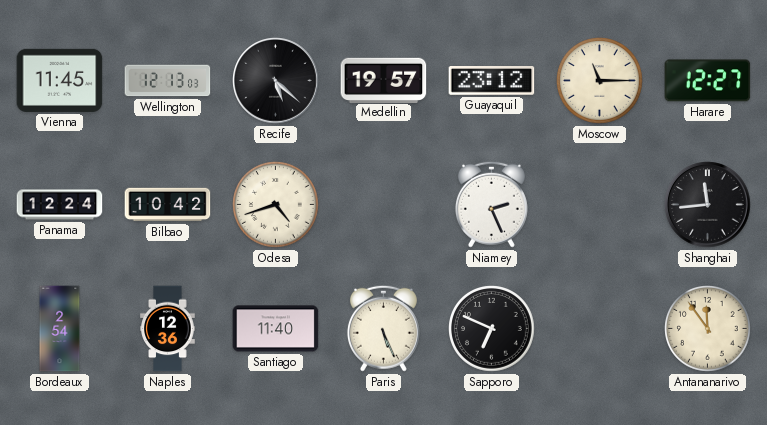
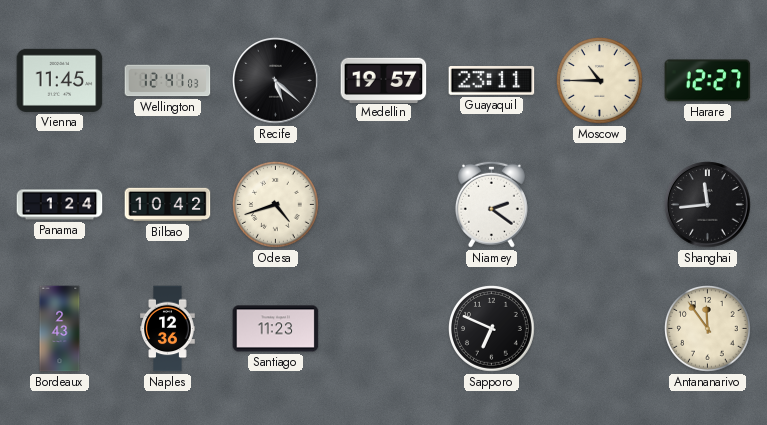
Wellington: 12:13 -> 12:41 (168, 81)
Guayaquil: 23:12 -> 23:11 (492, 81)
Moscow: 11:15 -> 10:45 (600, 81)
Panama: 12:24 -> 1:24 (60, 205)
Niamey: 2:26 -> 2:21 (491, 204)
Bordeaux: 2:54 -> 2:43 (60, 329)
Santiago: 11:40 -> 11:23 (276, 329)
Paris: 5:26 -> none (383, 328)
